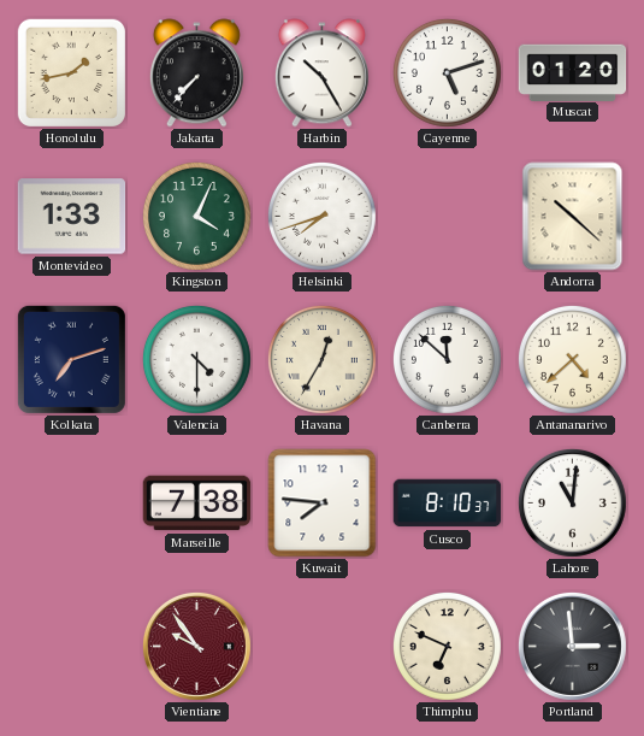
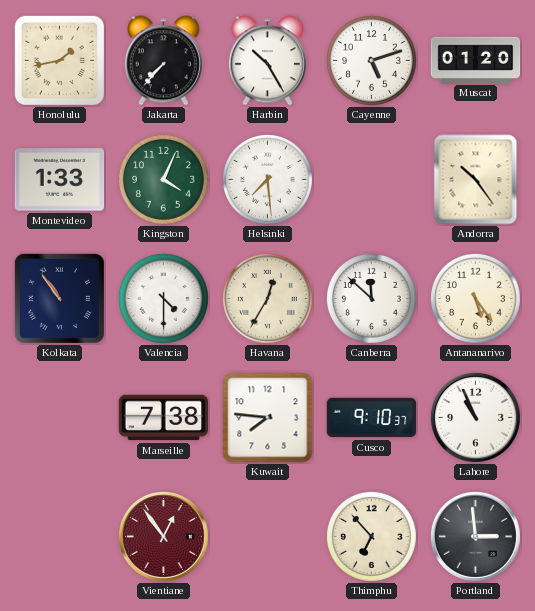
Helsinki: 7:42 -> 7:29 (267, 179)
Andorra: 10:22 -> 10:24 (476, 180)
Kolkata: 7:12 -> 10:54 (59, 298)
Antananarivo: 4:38 -> 5:24 (475, 298)
Cusco: 8:10 -> 9:10 (372, 418)
Lahore: 11:01 -> 10:56 (475, 417)
Vientiane: 9:54 -> 12:54 (163, 536)
Thimphu: 6:49 -> 6:53 (371, 536)
